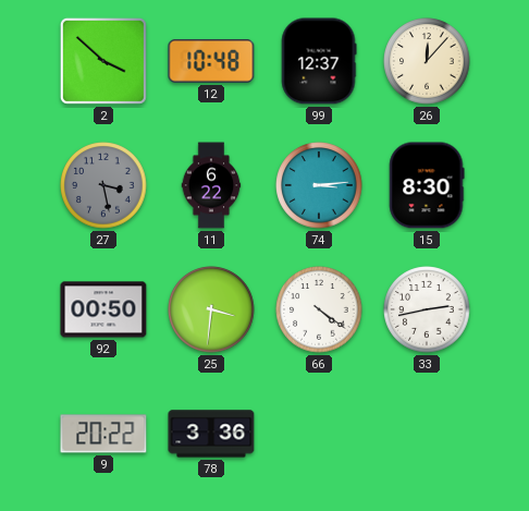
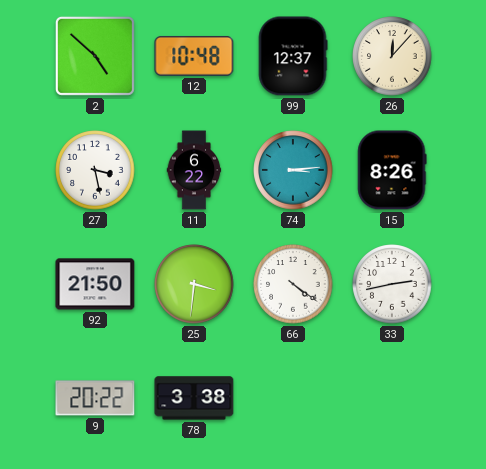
2: 3:52 -> 4:52 (95, 56)
27 dial: grey -> white (95, 170)
15: 8:30 -> 8:26 (392, 170)
92: 00:50 -> 21:50 (95, 284)
78: 3:36 -> 3:38 (194, 398)
